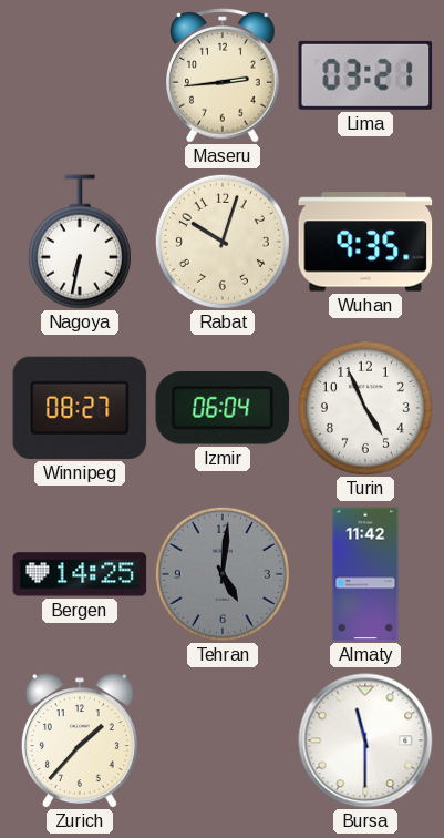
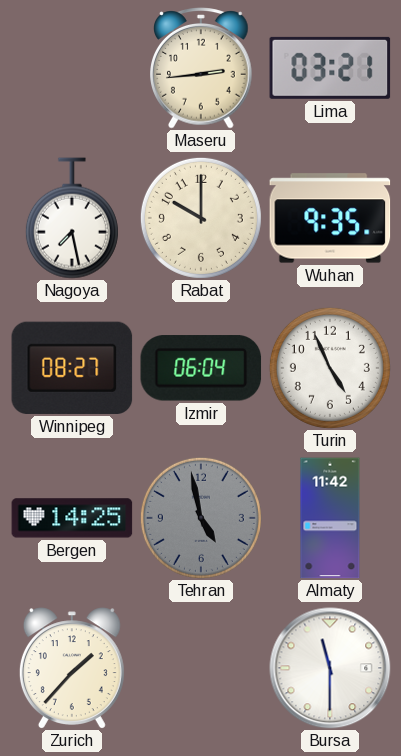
Nagoya: 6:32 -> 7:28 (72, 218)
Rabat: 10:03 -> 10:00 (201, 218)
Tehran: 5:01 -> 4:58 (201, 518)
